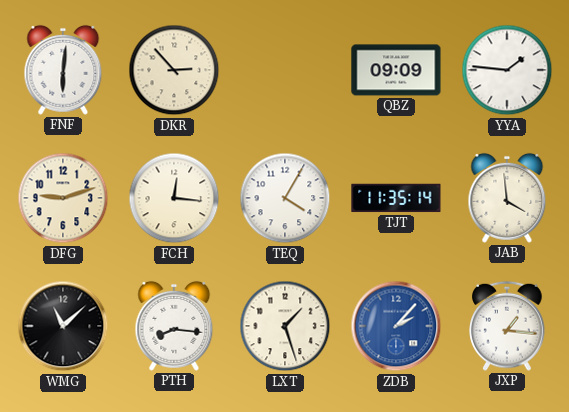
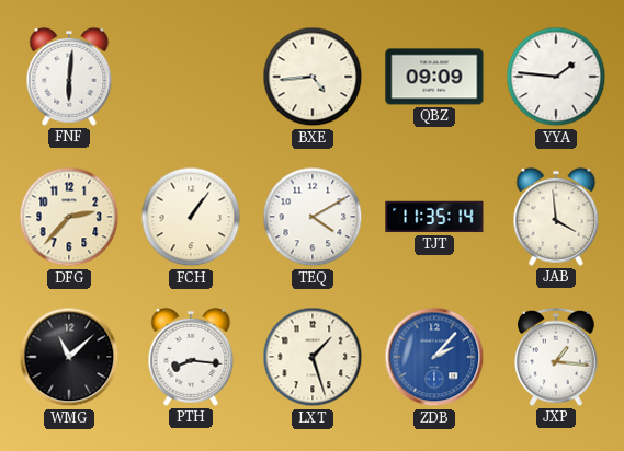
DKR: 2:53 -> none (174, 70)
BXE: none -> 4:44 (313, 77)
DFG: 9:12 -> 2:37 (69, 217)
FCH: 12:16 -> 1:06 (191, 217)
TEQ: 4:05 -> 4:10 (313, 217)
